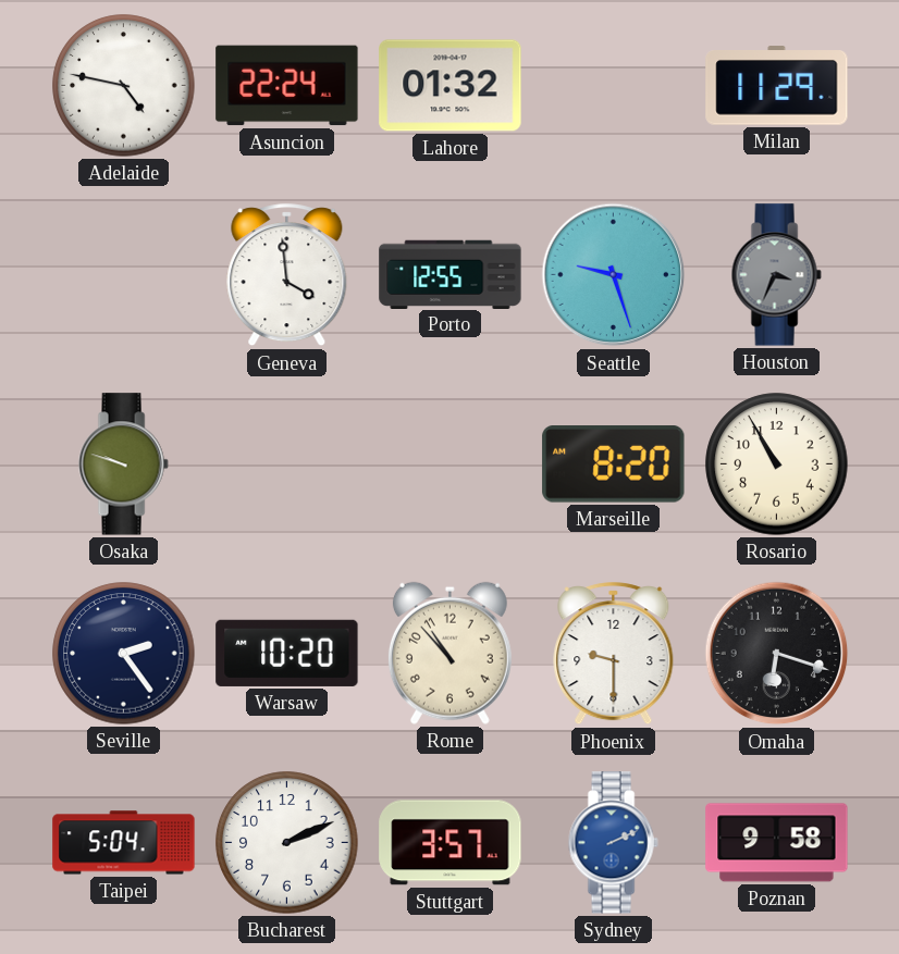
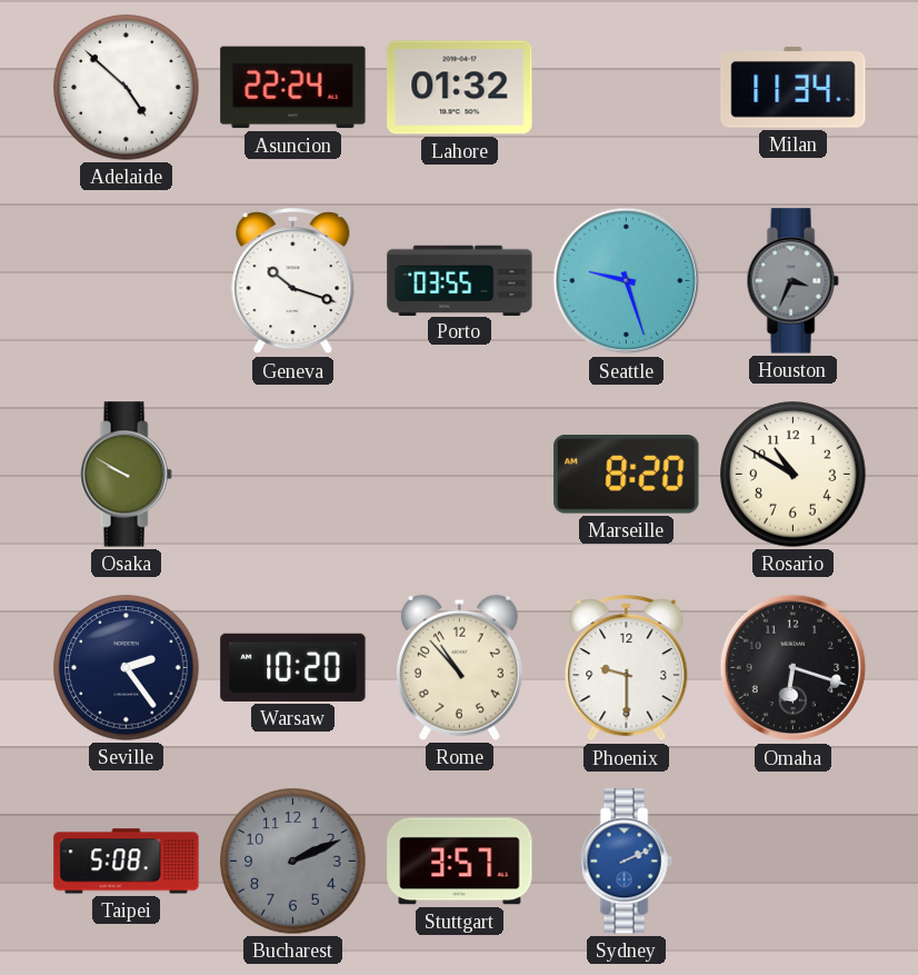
Adelaide: 4:47 -> 4:52 (127, 88)
Milan: 11:29 -> 11:34 (794, 88)
Geneva: 3:59 -> 10:18 (293, 281)
Porto: 12:55 -> 03:55 (460, 280)
Osaka: 9:48 -> 9:50 (126, 475)
Rosario: 10:55 -> 10:50 (794, 475)
Taipei: 5:04 -> 5:08 (127, 862)
Bucharest dial: white -> grey (293, 862)
Poznan: 9:58 -> none (777, 843)
